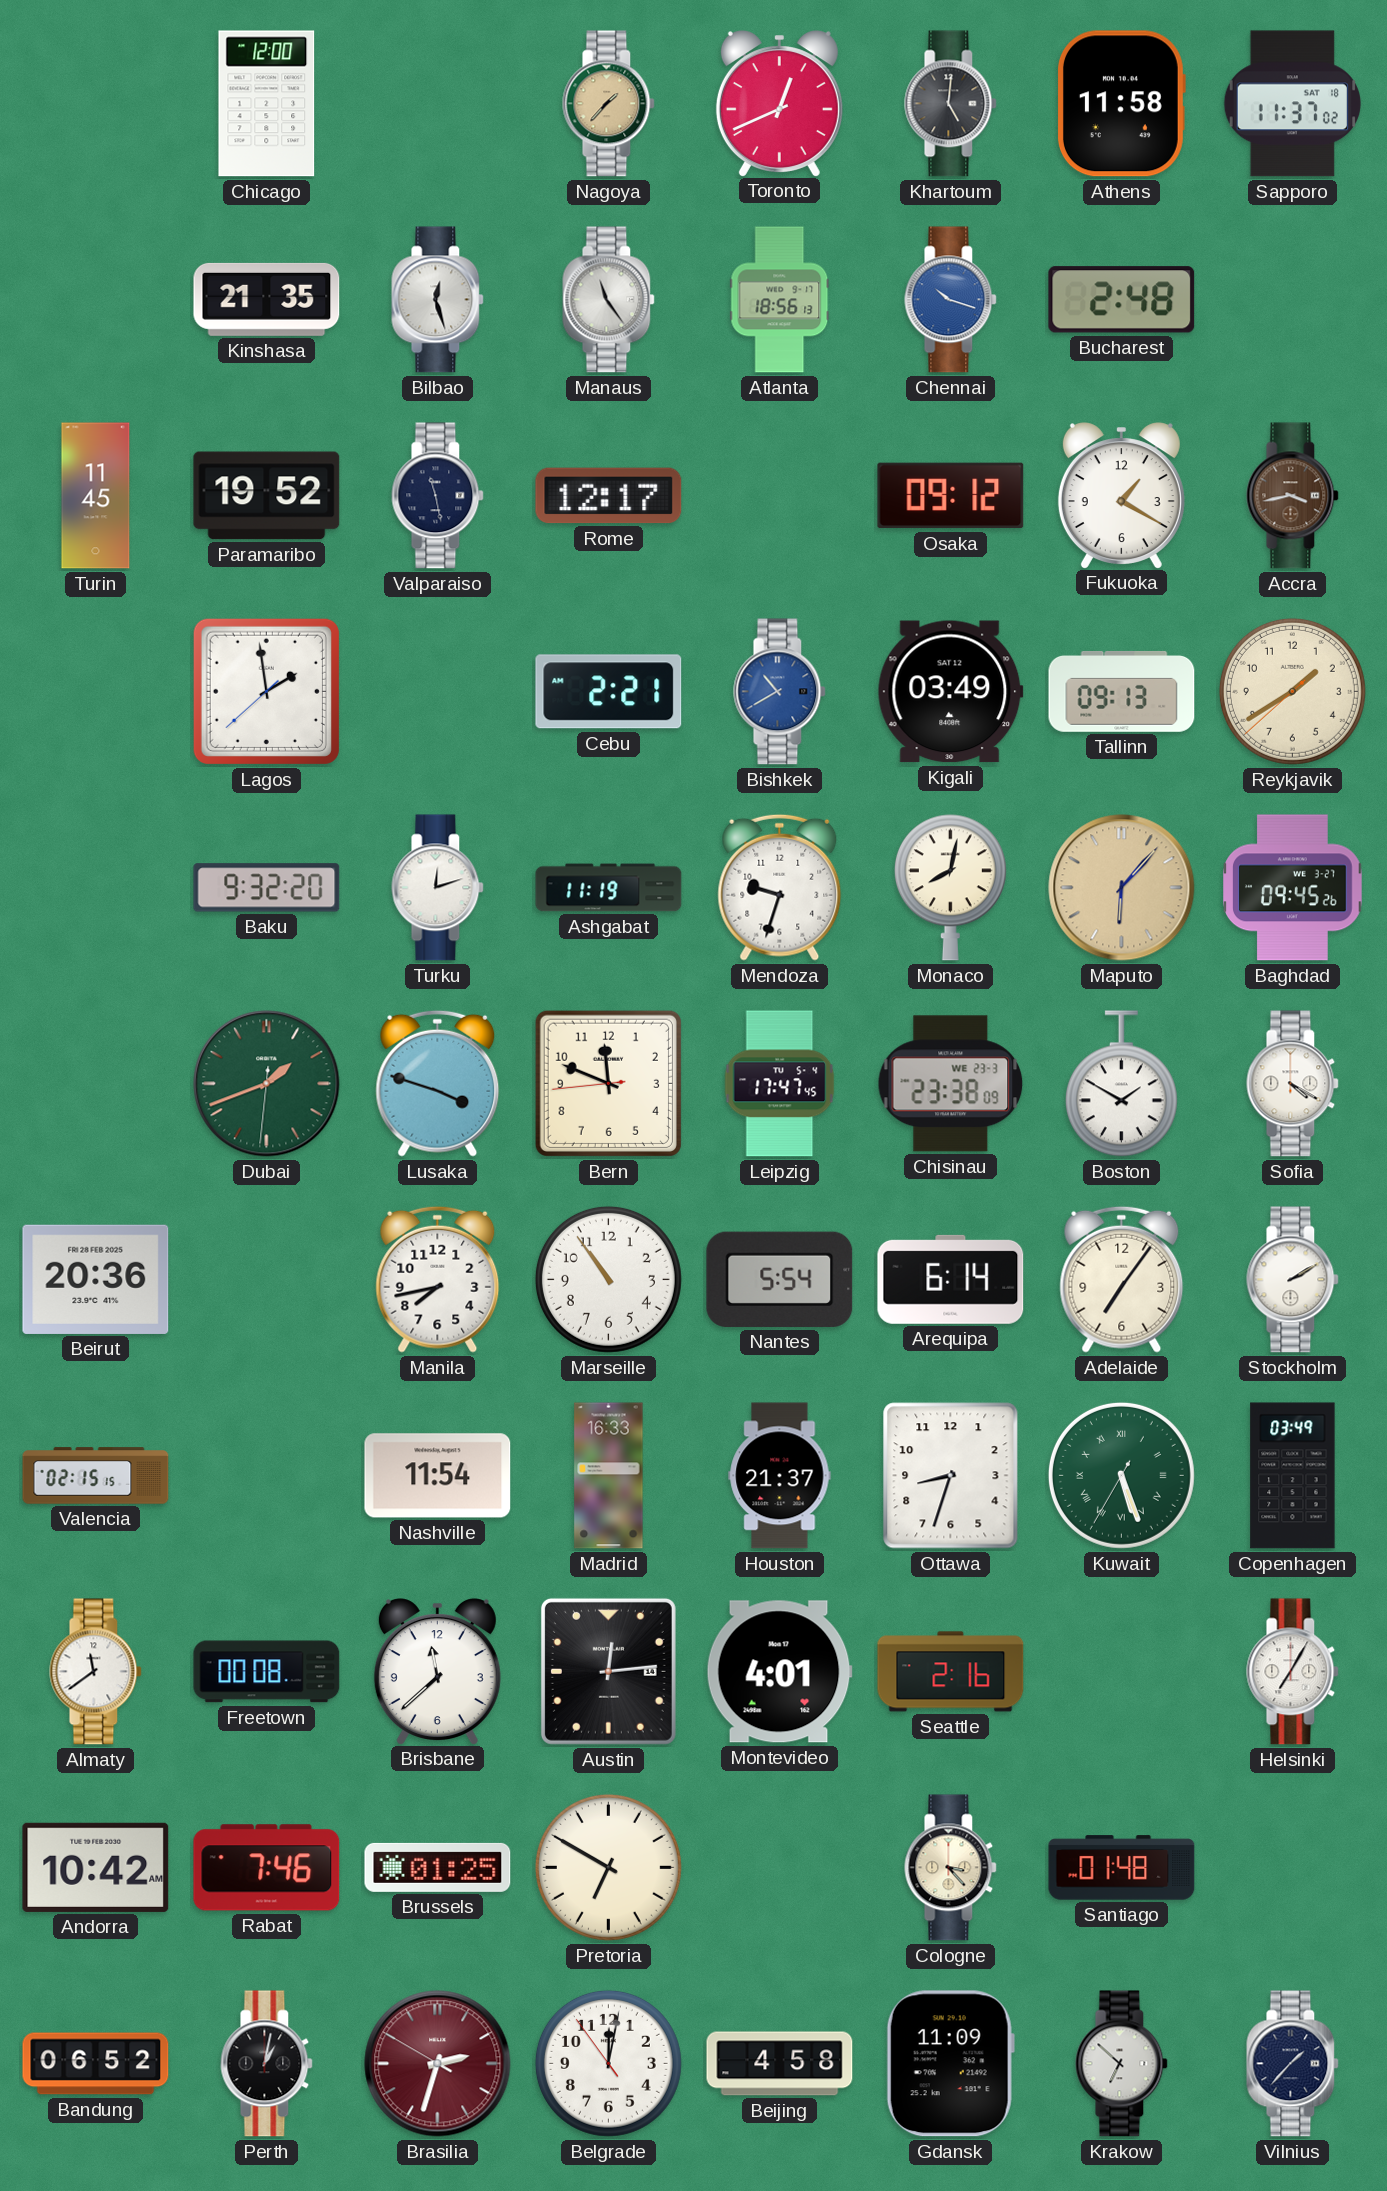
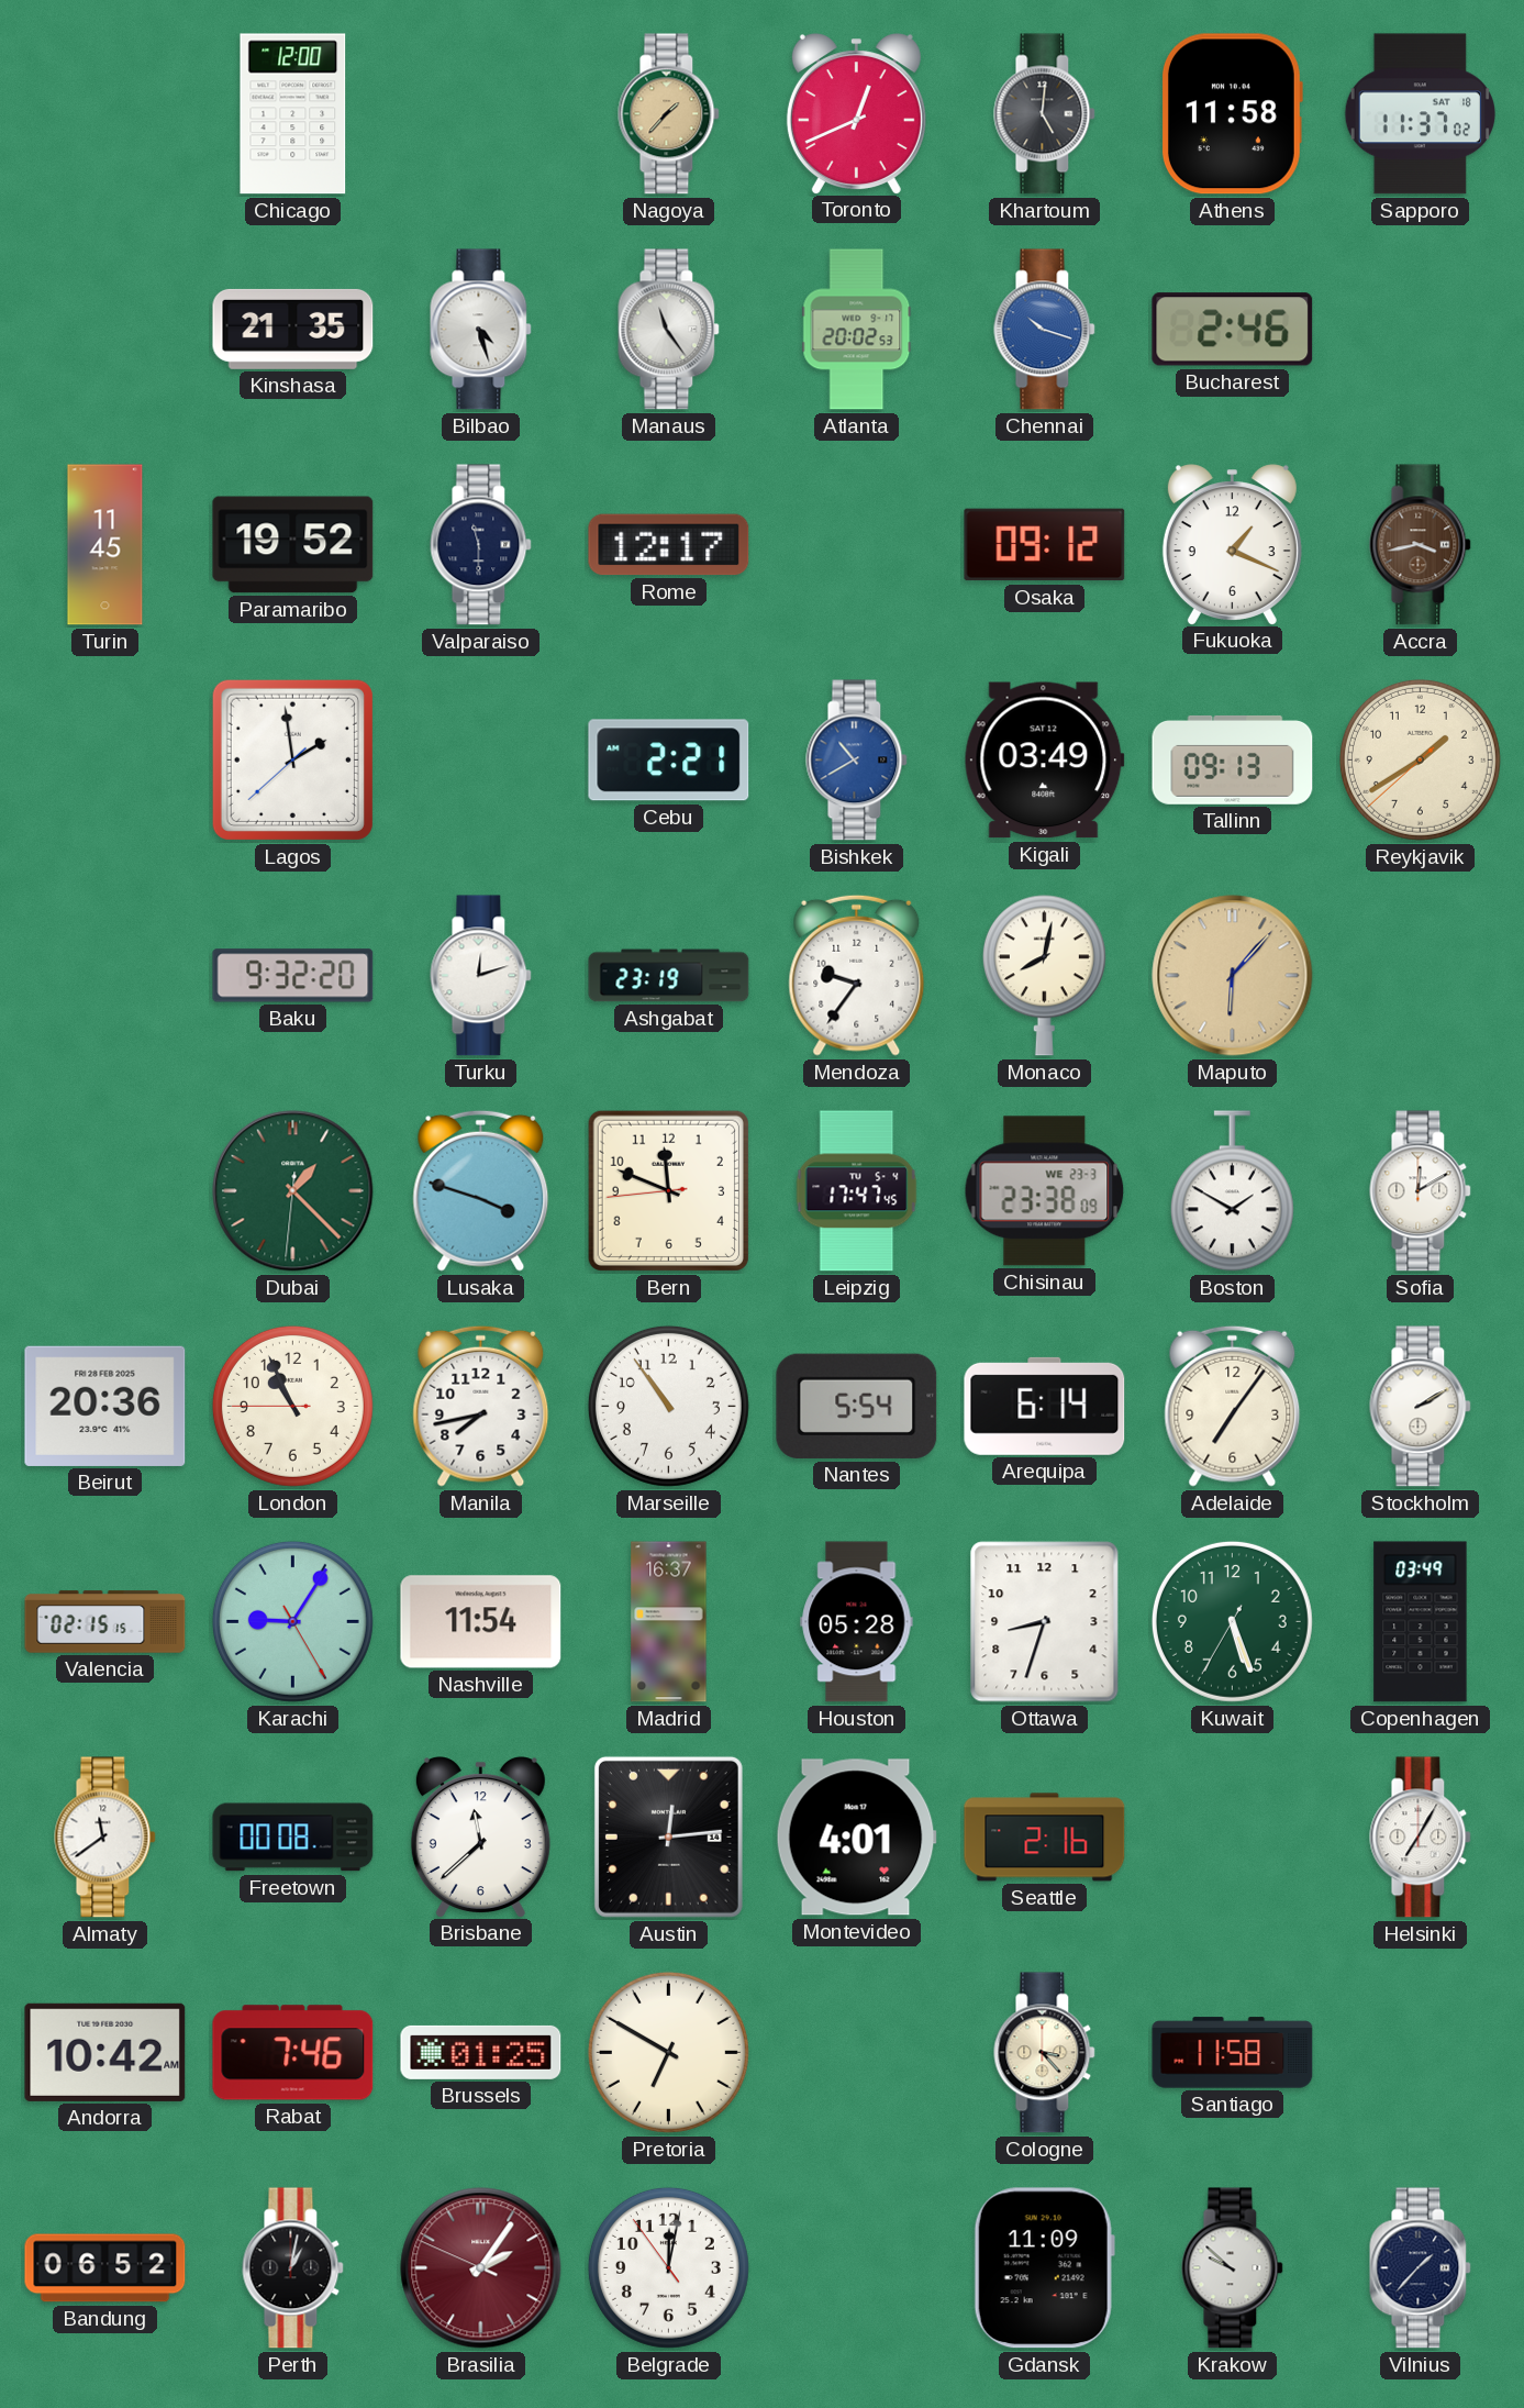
Bilbao: 12:27 -> 4:27 (481, 330)
Atlanta: 18:56 -> 20:02 (857, 330)
Bucharest: 2:48 -> 2:46 (1233, 330)
Valparaiso: 11:28 -> 11:30 (481, 545)
Fukuoka: 1:20 -> 1:19 (1232, 544)
Ashgabat: 11:19 -> 23:19 (669, 976)
Mendoza: 9:33 -> 9:36 (857, 975)
Baghdad: 09:45 -> none (1293, 888)
Dubai: 1:41 -> 1:22 (293, 1191)
Sofia: 4:20 -> 12:10 (1421, 1191)
London: none -> 10:55 (292, 1406)
Karachi: none -> 9:05 (292, 1621)
Madrid: 16:33 -> 16:37 (669, 1622)
Houston: 21:37 -> 05:28 (857, 1622)
Kuwait numerals: Roman -> Arabic (1232, 1621)
Santiago: 01:48 -> 11:58 (1233, 2053)
Brasilia: 2:32 -> 2:05 (481, 2268)
Beijing: 4:58 -> none (780, 2064)
Krakow: 6:52 -> 9:52 (1233, 2268)
